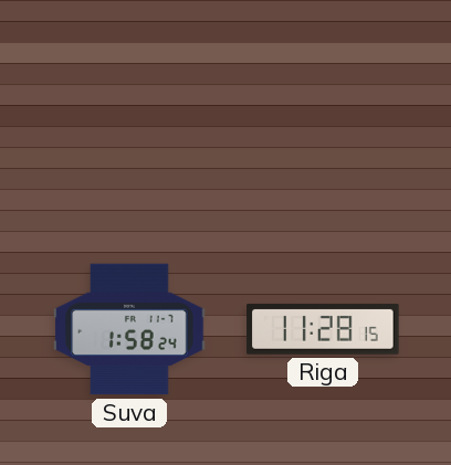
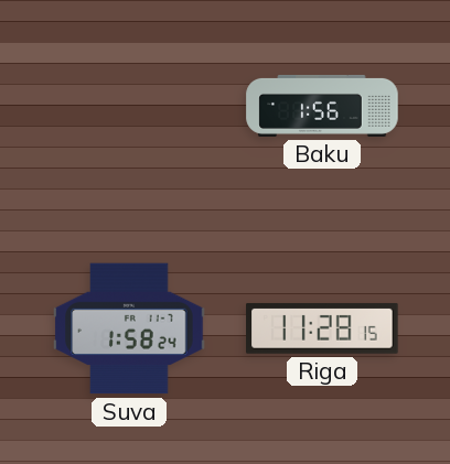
Baku: none -> 1:56 (322, 106)
